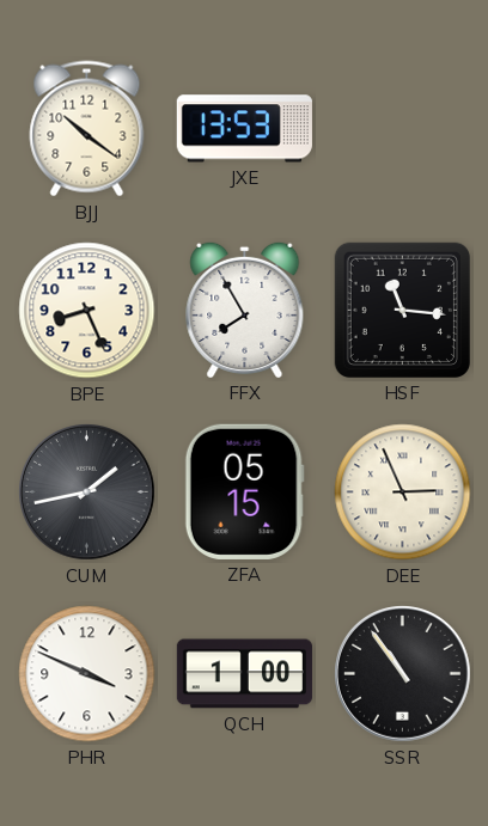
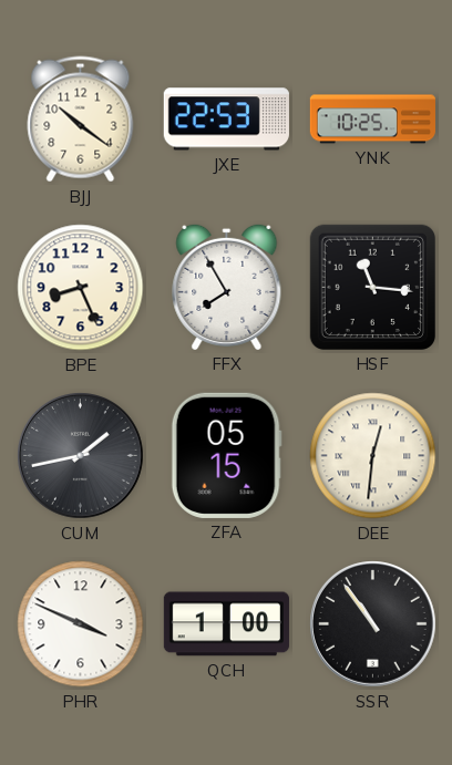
JXE: 13:53 -> 22:53 (226, 120)
YNK: none -> 10:25 (372, 120)
DEE: 2:56 -> 12:31 (373, 456)
